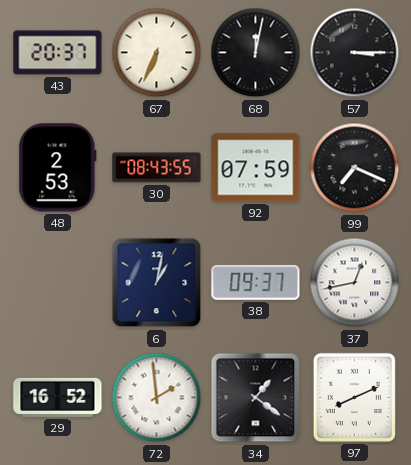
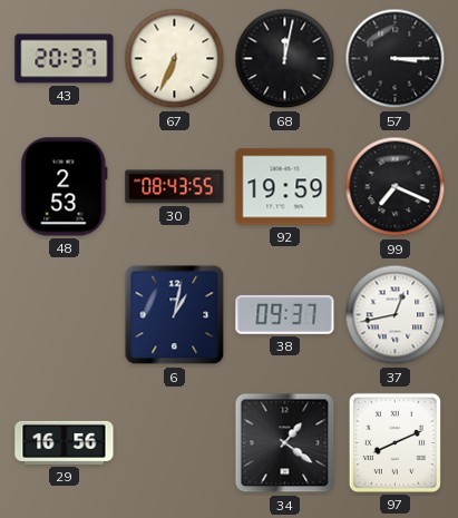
92: 07:59 -> 19:59 (285, 187)
29: 16:52 -> 16:56 (65, 442)
72: 1:59 -> none (157, 398)
